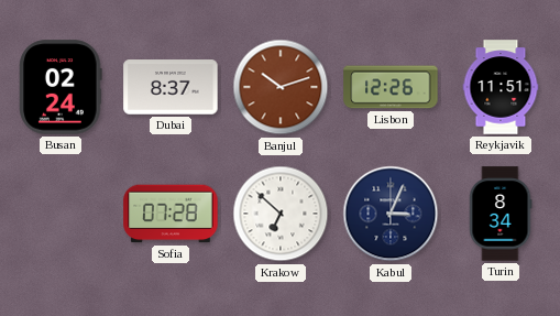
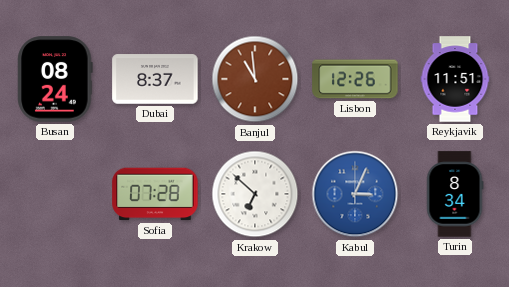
Busan: 02:24 -> 08:24 (55, 79)
Banjul: 10:12 -> 10:59 (255, 79)
Kabul dial: navy -> blue (355, 194)
